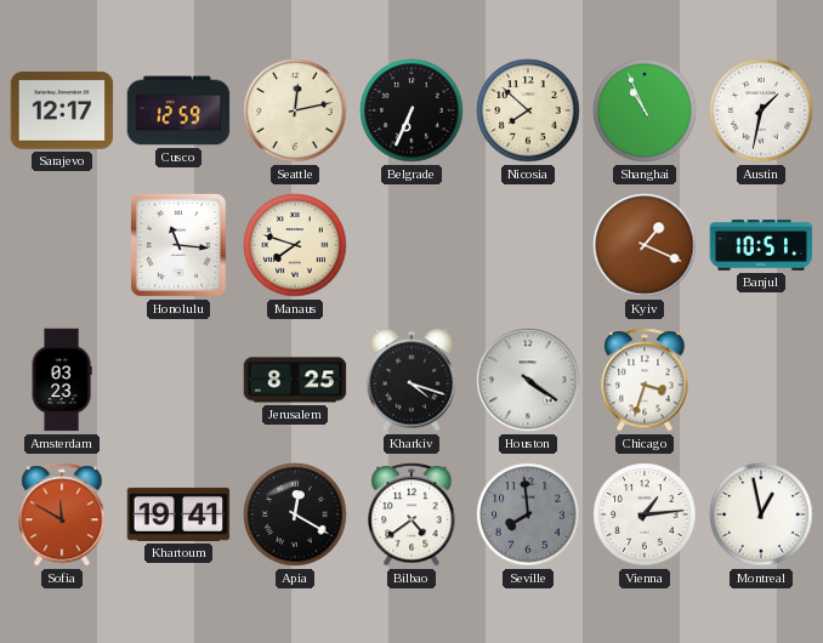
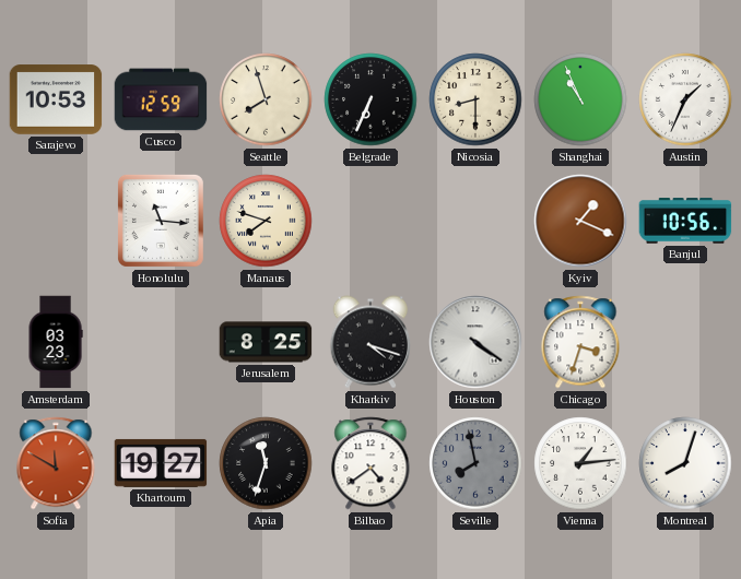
Sarajevo: 12:17 -> 10:53 (56, 99)
Seattle: 12:13 -> 7:57 (266, 99)
Nicosia: 7:52 -> 8:30 (475, 99)
Austin: 1:32 -> 1:34 (685, 99)
Banjul: 10:51 -> 10:56 (685, 221)
Khartoum: 19:41 -> 19:27 (161, 463)
Apia: 12:20 -> 11:33 (266, 463)
Seville: 7:59 -> 7:58 (475, 463)
Montreal: 12:58 -> 8:03 (685, 463)
